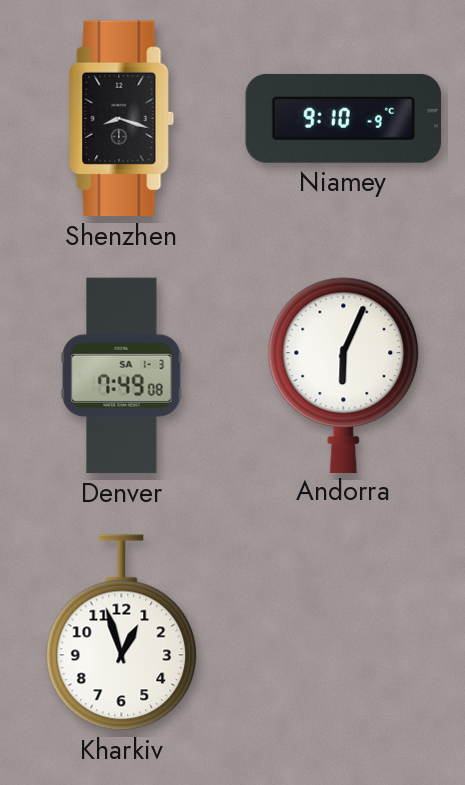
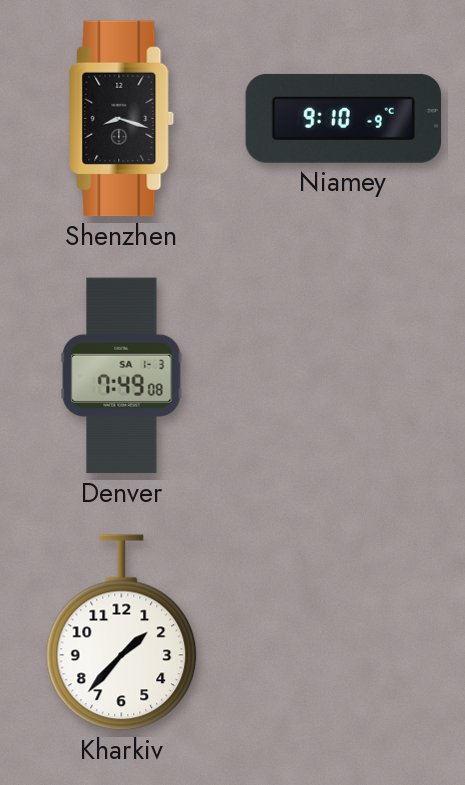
Andorra: 6:04 -> none (344, 375)
Kharkiv: 12:57 -> 1:37 (122, 633)
